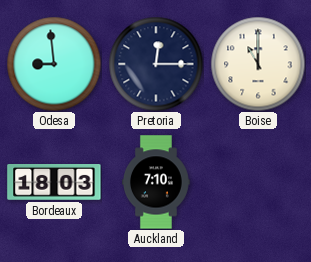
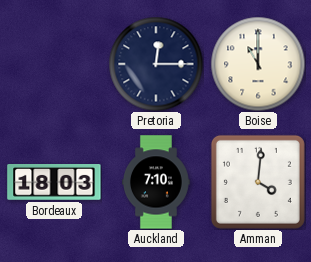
Odesa: 8:59 -> none (54, 64)
Amman: none -> 4:01 (258, 182)
